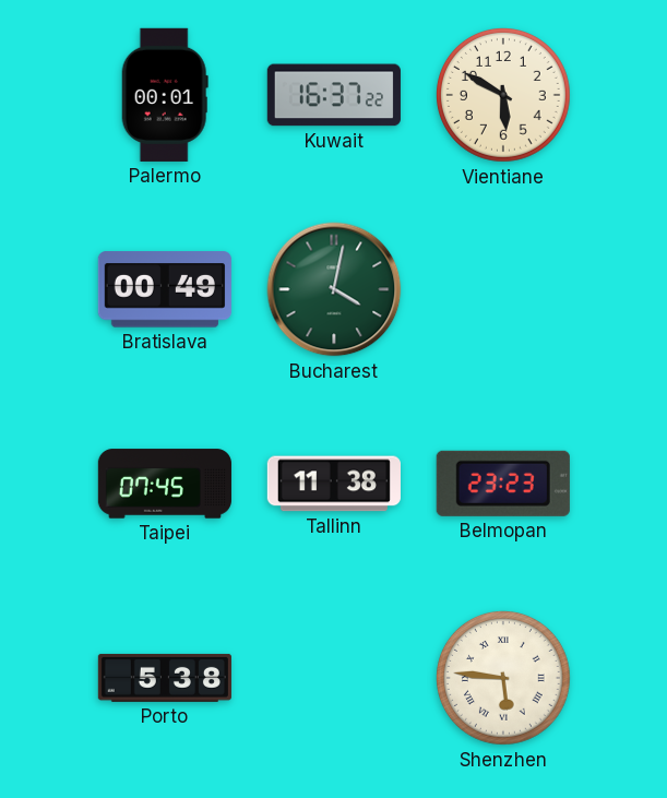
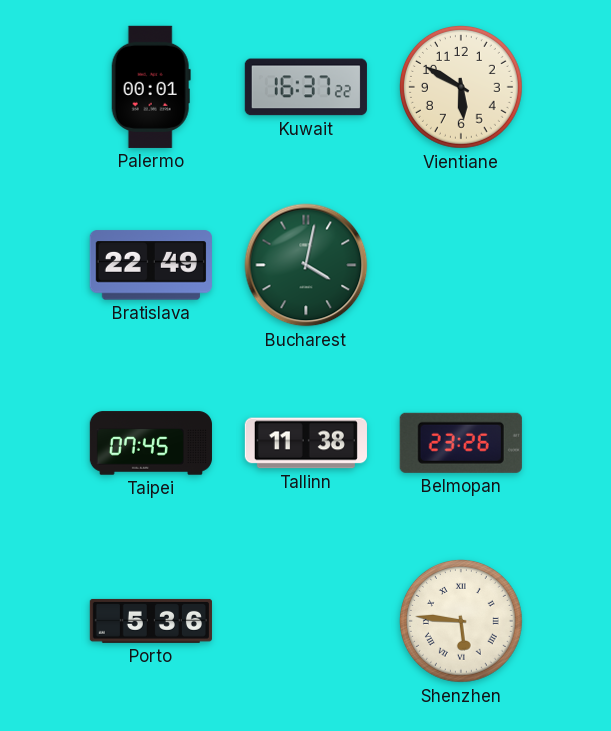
Bratislava: 00:49 -> 22:49 (151, 265)
Belmopan: 23:23 -> 23:26 (461, 443)
Porto: 5:38 -> 5:36 (151, 621)
